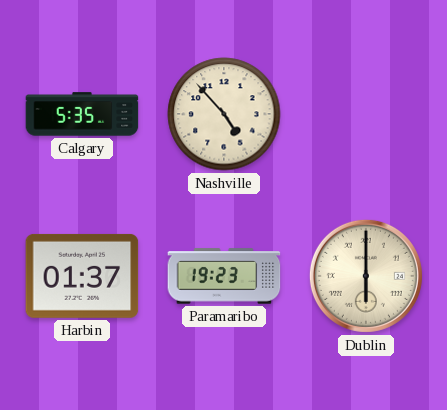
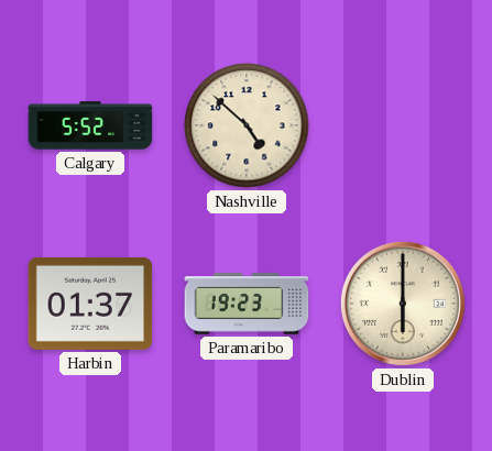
Calgary: 5:35 -> 5:52 (90, 125)
Nashville: 4:53 -> 4:52 (247, 125)
